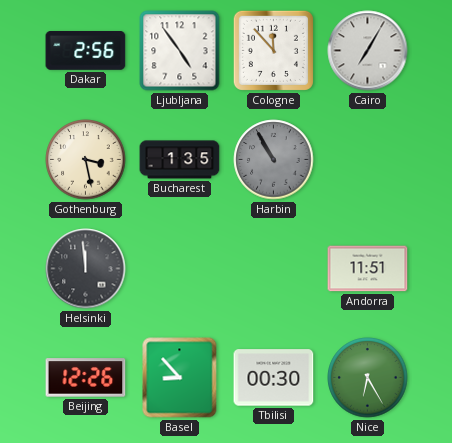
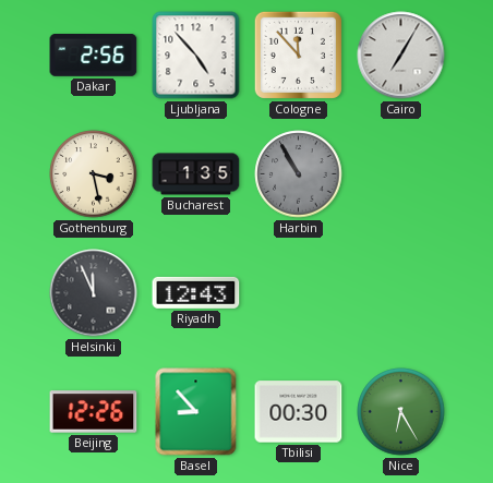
Ljubljana: 4:54 -> 4:53 (196, 56)
Helsinki: 11:59 -> 11:56 (94, 293)
Riyadh: none -> 12:43 (196, 292)
Andorra: 11:51 -> none (368, 269)
